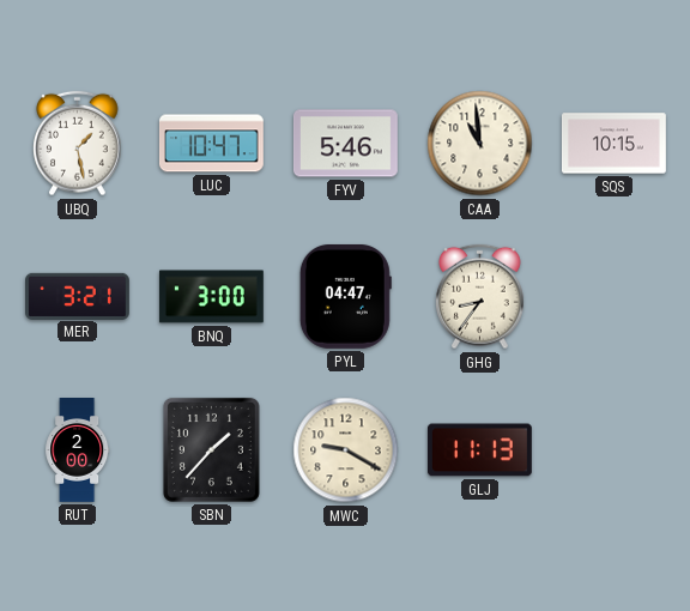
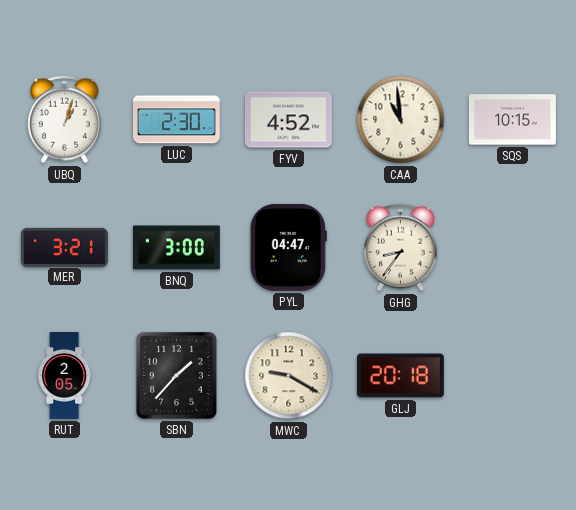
UBQ: 1:28 -> 1:03 (65, 120)
LUC: 10:47 -> 2:30 (176, 120)
FYV: 5:46 -> 4:52 (288, 120)
RUT: 2:00 -> 2:05 (65, 376)
GLJ: 11:13 -> 20:18 (400, 376)
